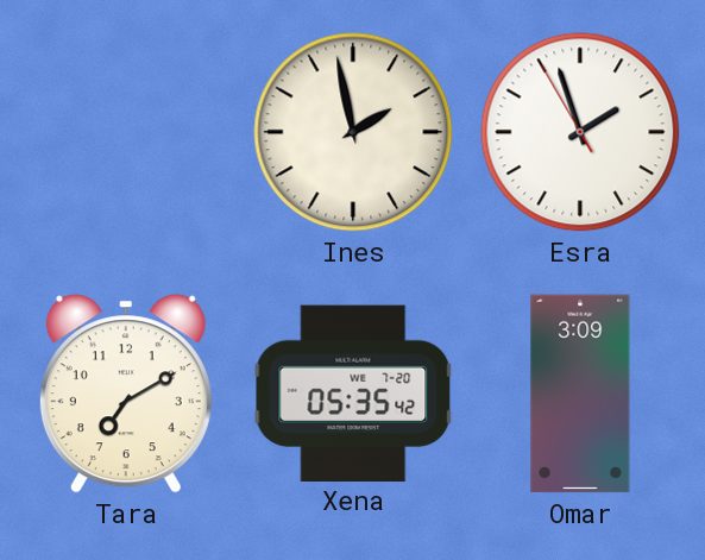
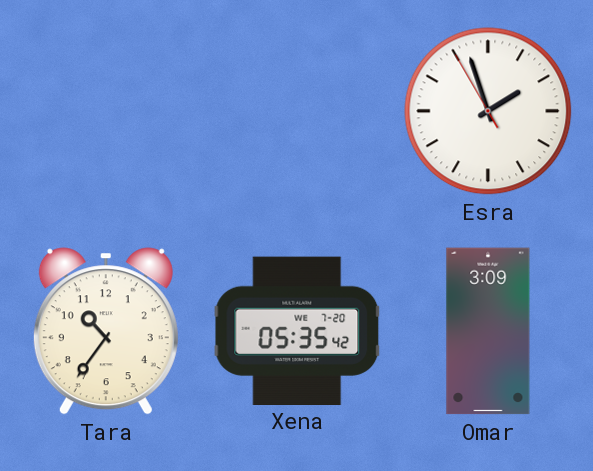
Ines: 1:58 -> none (353, 132)
Tara: 7:10 -> 10:36 (106, 331)
